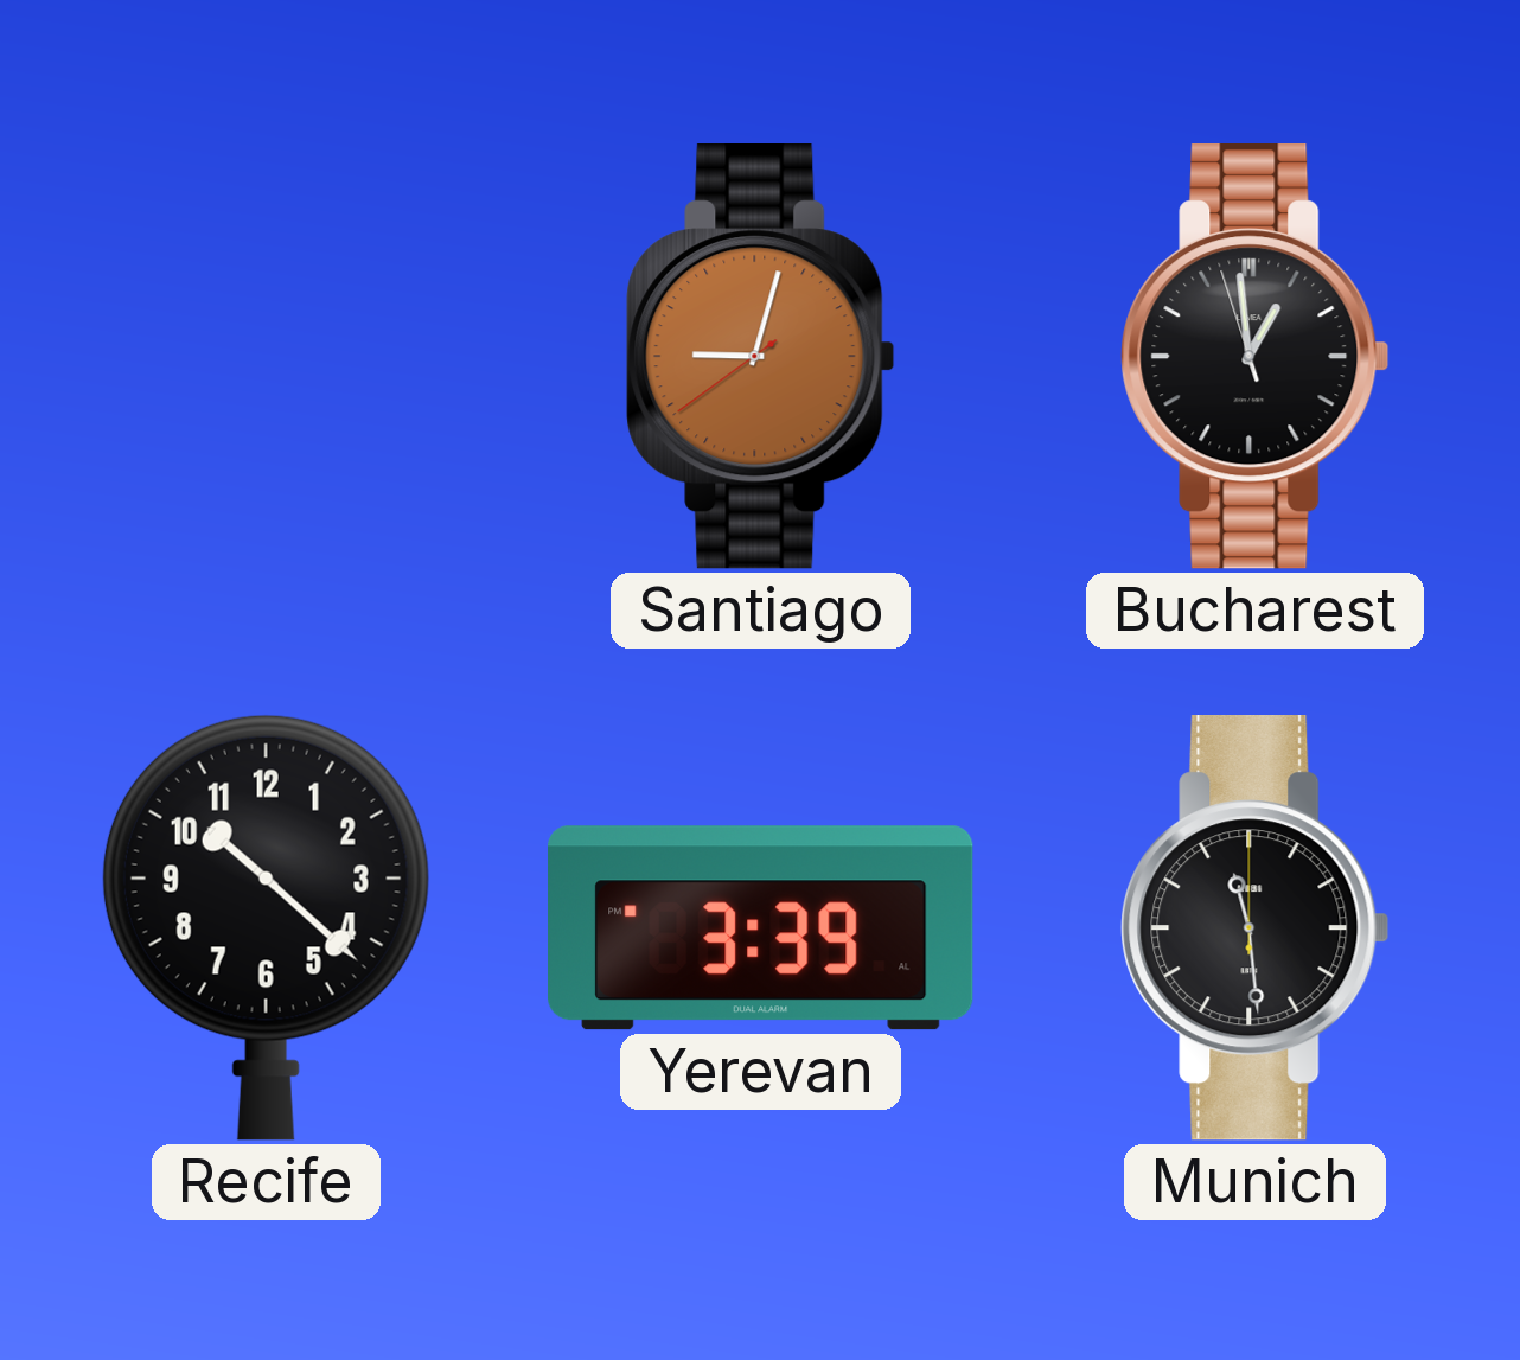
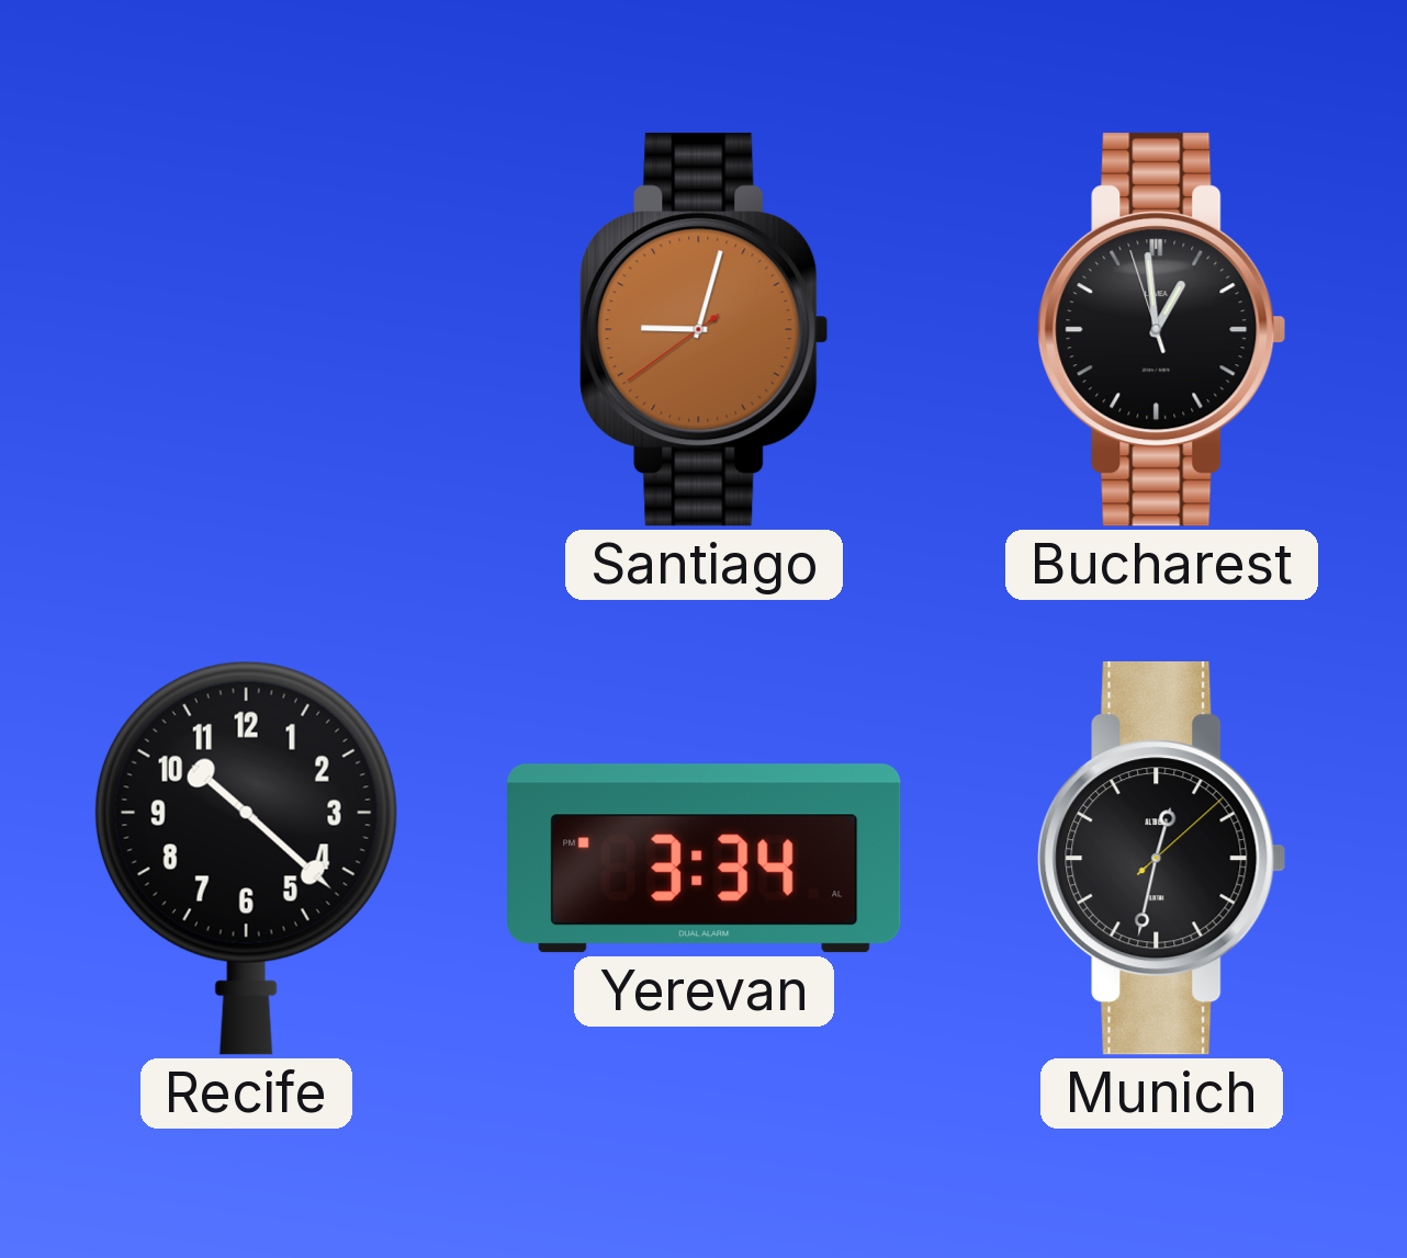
Yerevan: 3:39 -> 3:34 (705, 859)
Munich: 11:29 -> 12:32 (1162, 859)
